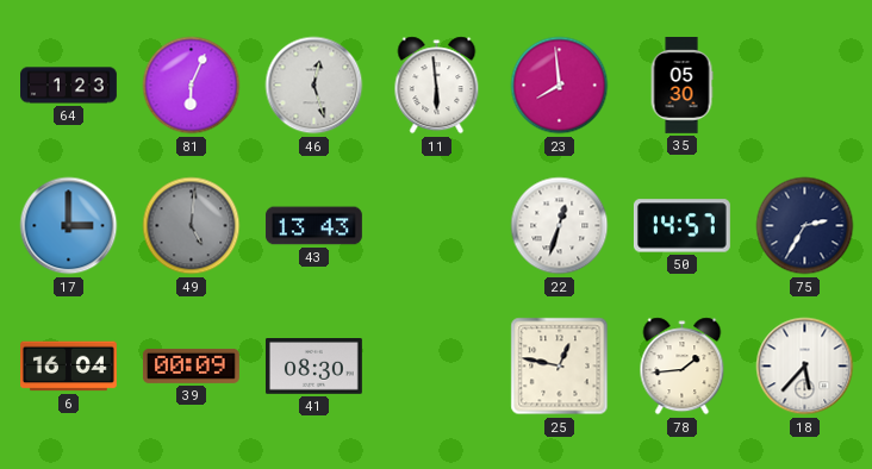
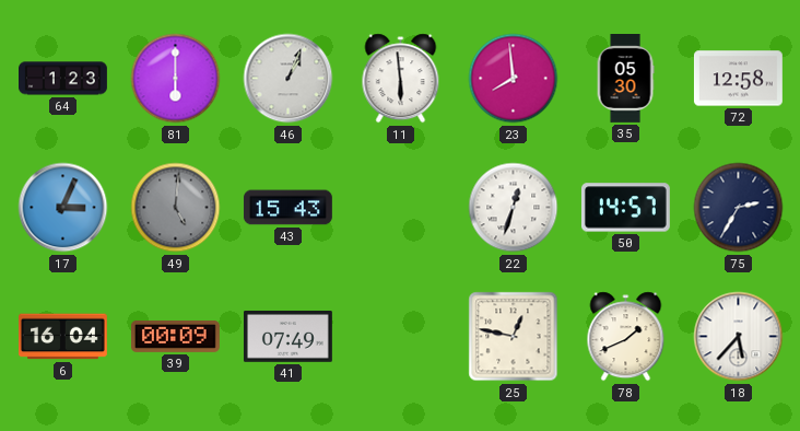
81: 6:04 -> 6:00 (176, 79)
46: 12:27 -> 1:04 (289, 79)
72: none -> 12:58 (738, 79)
17: 3:00 -> 3:04 (63, 208)
43: 13:43 -> 15:43 (289, 208)
41: 08:30 -> 07:49 (287, 337)
78: 1:44 -> 1:41 (626, 337)
